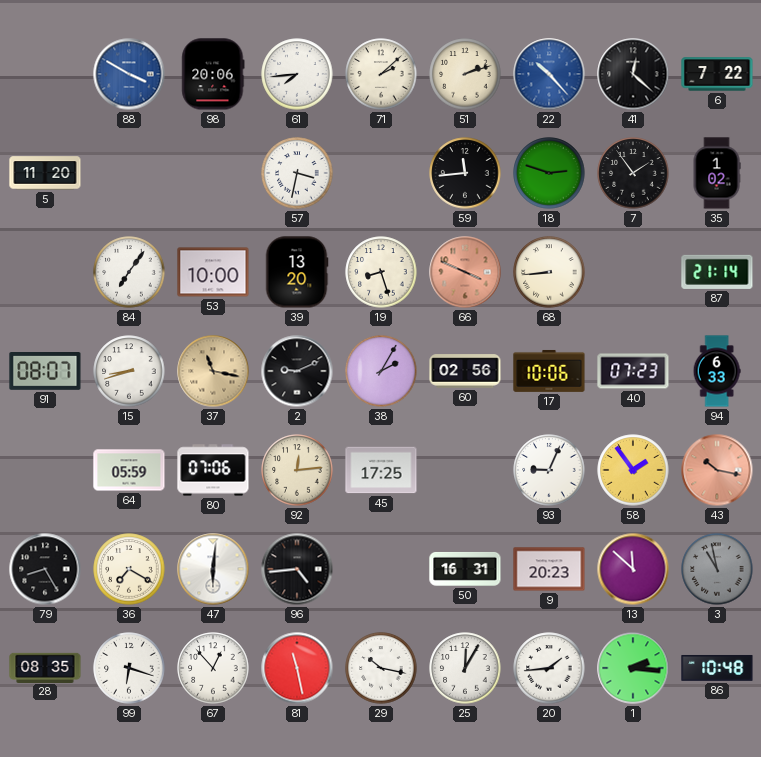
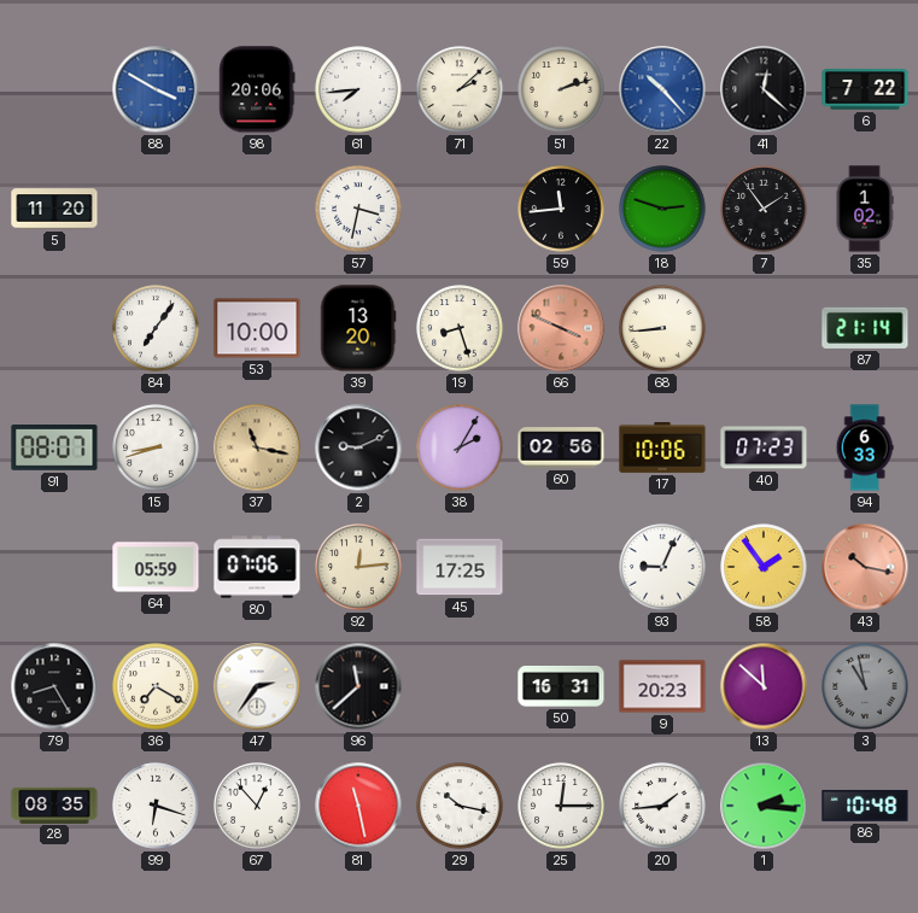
47: 6:01 -> 2:36 (257, 686)
96: 4:44 -> 11:38 (358, 686)
25: 12:05 -> 12:15 (561, 806)
